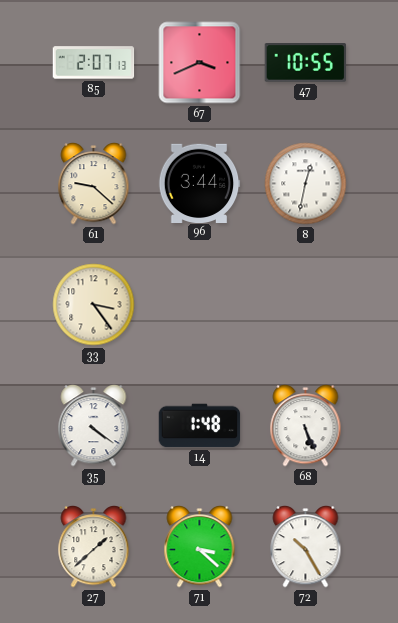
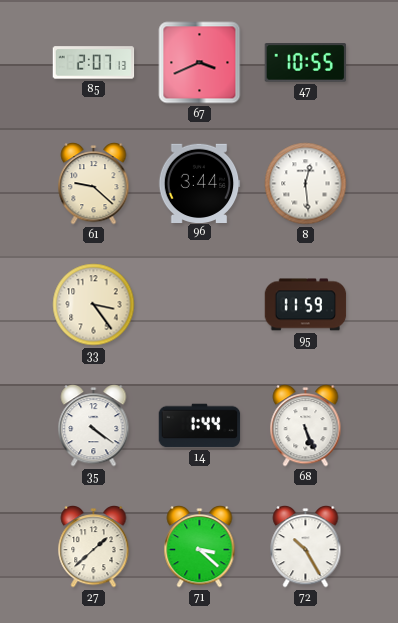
8: 12:32 -> 12:29 (306, 184)
95: none -> 11:59 (306, 305)
14: 1:48 -> 1:44 (200, 426)
